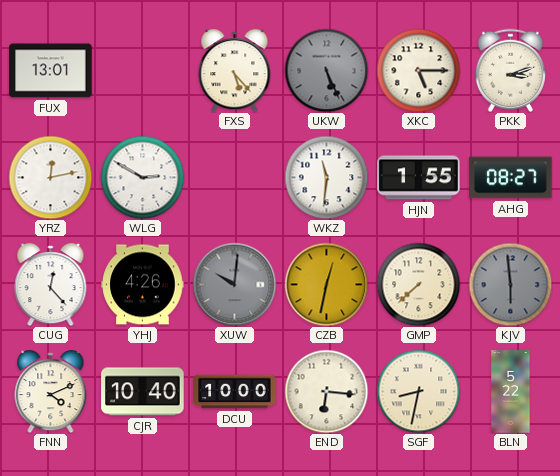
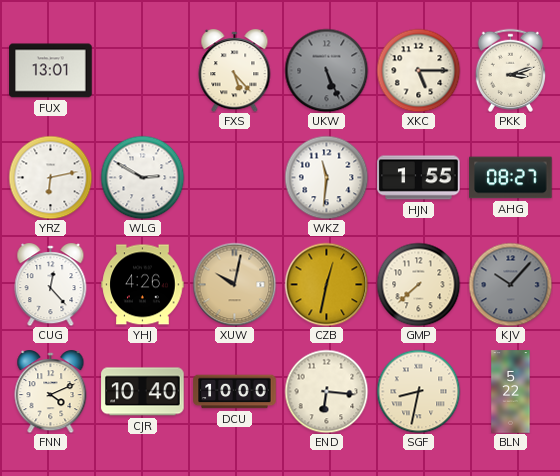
YRZ: 12:13 -> 6:13 (50, 177)
XUW: 10:01 -> 10:02 (234, 284)
XUW dial: grey -> champagne (234, 284)
KJV: 5:59 -> 10:07 (510, 284)
